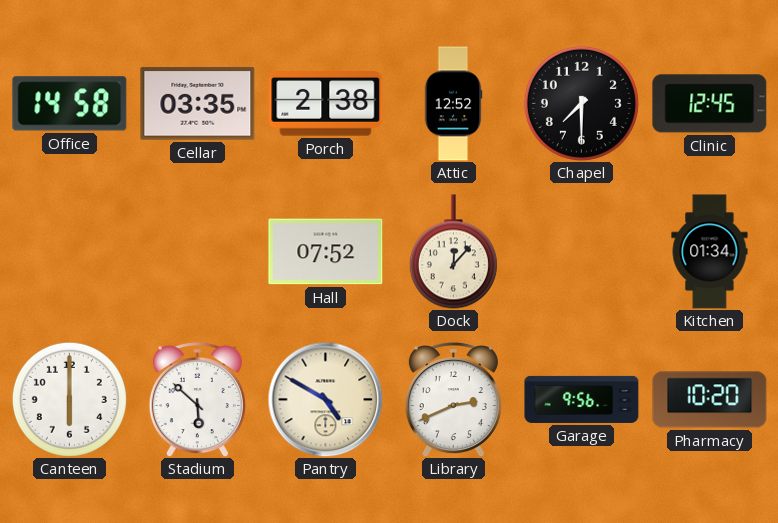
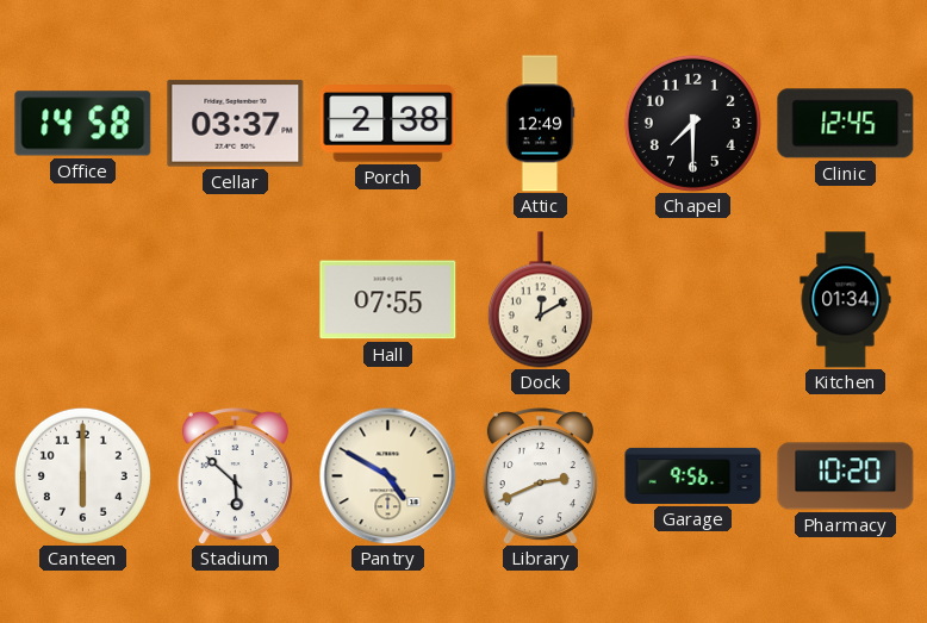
Cellar: 03:35 -> 03:37 (236, 124)
Attic: 12:52 -> 12:49 (540, 124)
Hall: 07:52 -> 07:55 (388, 300)
Dock: 12:07 -> 12:10 (540, 300)
